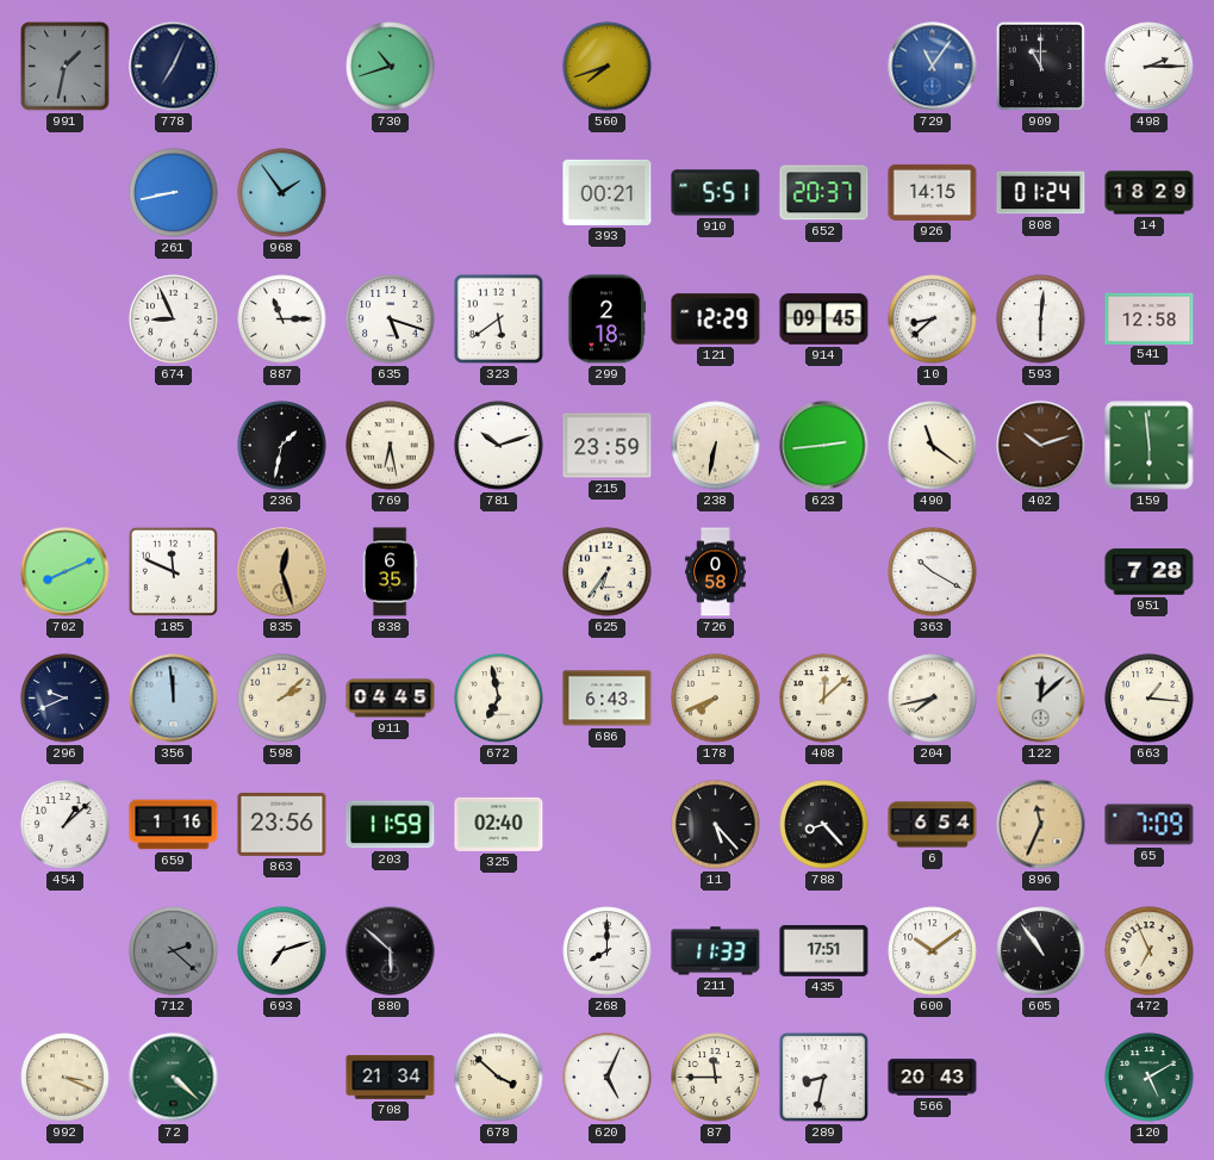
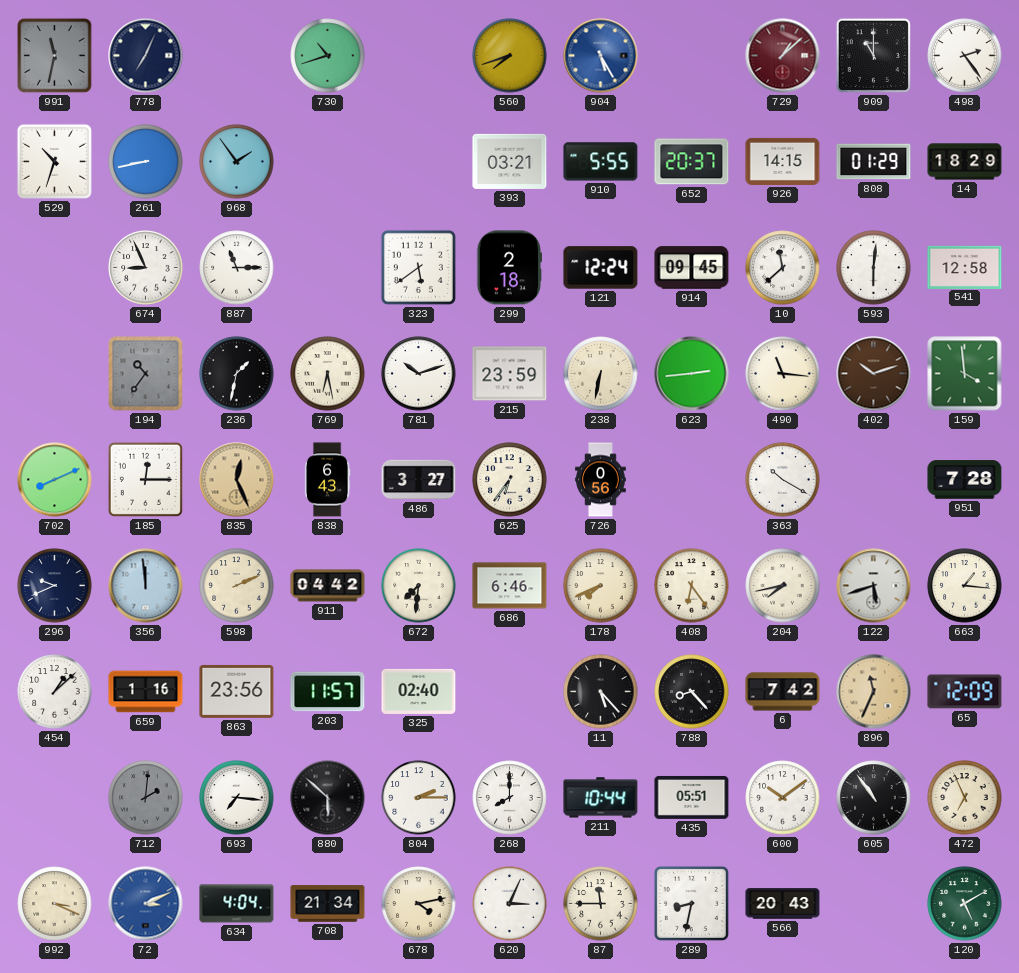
991: 1:32 -> 11:32 (55, 56)
904: none -> 5:25 (601, 56)
729: 11:06 -> 1:08 (783, 56)
729 dial: blue -> burgundy (783, 56)
498: 2:15 -> 2:24 (965, 56)
529: none -> 10:33 (54, 161)
393: 00:21 -> 03:21 (510, 161)
910: 5:51 -> 5:55 (601, 162)
808: 01:24 -> 01:29 (874, 162)
635: 5:18 -> none (391, 320)
121: 12:29 -> 12:24 (601, 268)
10: 8:38 -> 11:38 (783, 268)
194: none -> 10:36 (146, 374)
490: 11:21 -> 11:16 (783, 374)
159: 5:59 -> 3:59 (965, 374)
185: 11:49 -> 12:15 (145, 479)
835: 12:27 -> 12:26 (237, 480)
838: 6:35 -> 6:43 (327, 480)
486: none -> 3:27 (419, 480)
726: 0:58 -> 0:56 (601, 480)
598: 2:08 -> 2:11 (237, 586)
911: 04:45 -> 04:42 (328, 586)
672: 6:58 -> 7:31 (419, 586)
686: 6:43 -> 6:46 (510, 586)
408: 12:08 -> 6:24 (692, 586)
122: 12:08 -> 5:42 (874, 586)
203: 11:59 -> 11:57 (328, 692)
6: 6:54 -> 7:42 (783, 692)
65: 7:09 -> 12:09 (965, 692)
712: 2:22 -> 2:01 (146, 798)
693: 7:12 -> 7:16 (237, 798)
804: none -> 2:15 (419, 798)
211: 11:33 -> 10:44 (601, 798)
435: 17:51 -> 05:51 (692, 797)
72: 4:22 -> 3:11 (146, 904)
72 dial: green -> blue (146, 904)
634: none -> 4:04 (237, 904)
678: 3:52 -> 4:13 (419, 904)
620: 5:04 -> 3:04 (510, 904)
